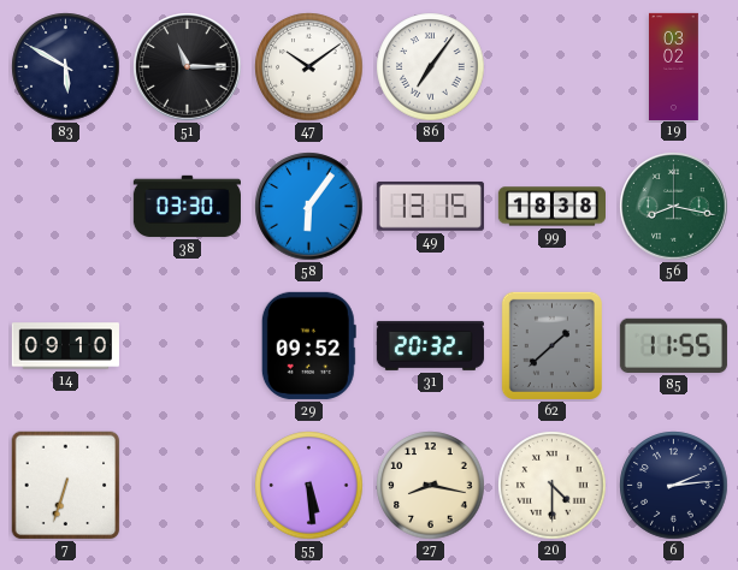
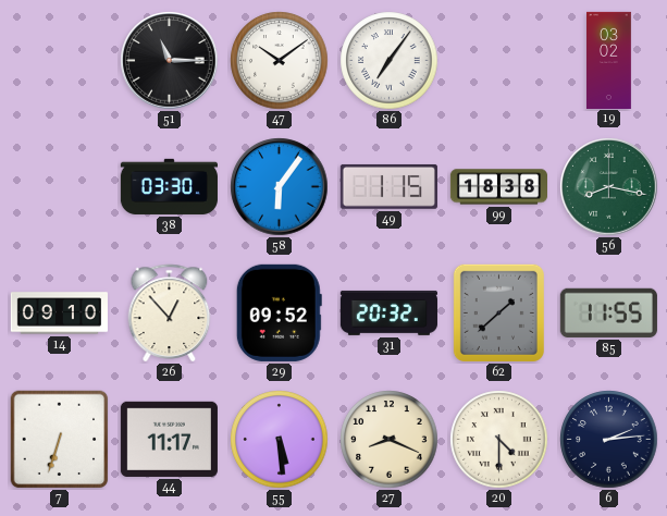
83: 5:50 -> none (66, 67)
49: 13:15 -> 1:15 (388, 187)
26: none -> 12:53 (170, 312)
44: none -> 11:17 (169, 439)
27: 8:17 -> 8:19 (390, 440)
